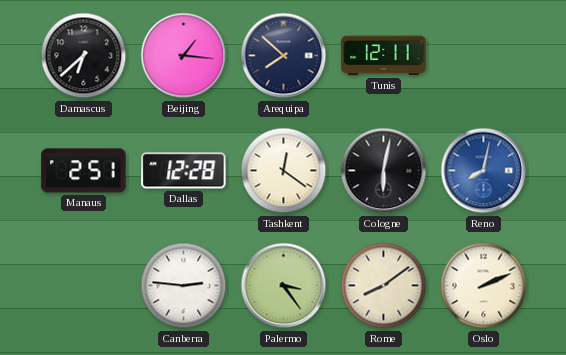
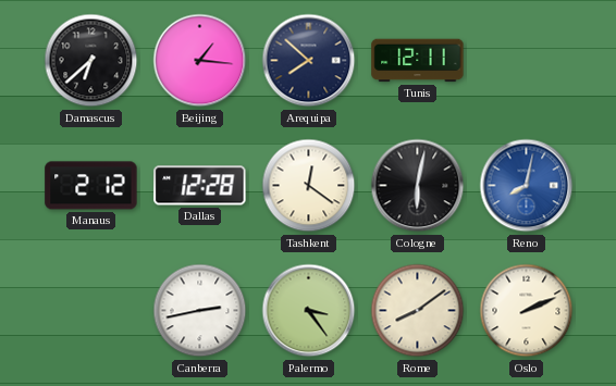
Manaus: 2:51 -> 2:12 (91, 186)
Canberra: 2:46 -> 2:43 (200, 311)
